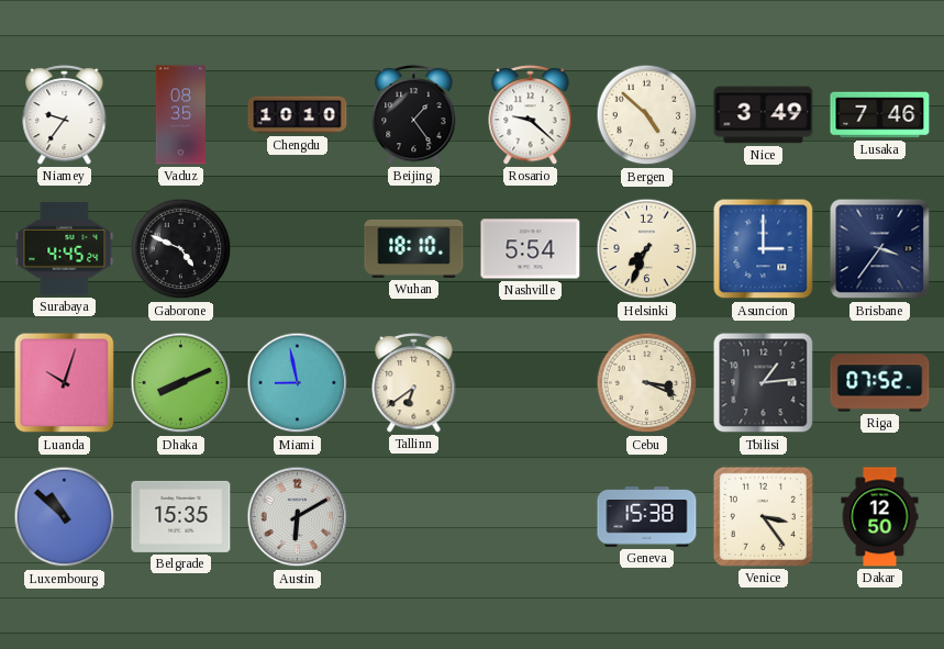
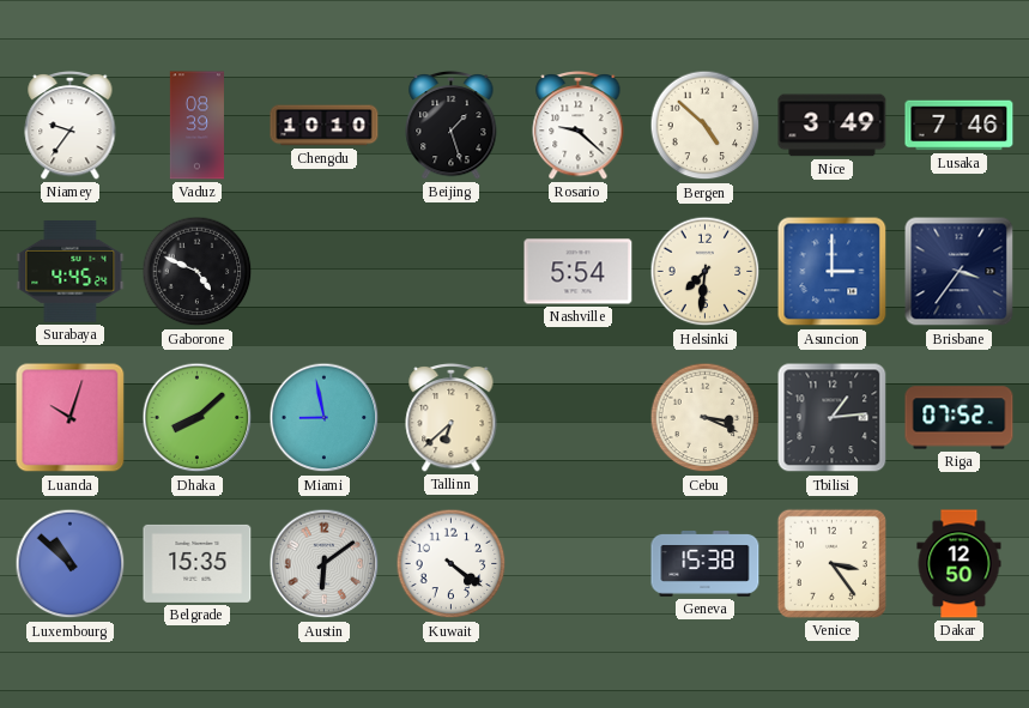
Vaduz: 08:35 -> 08:39 (196, 126)
Beijing: 1:24 -> 1:27 (452, 125)
Wuhan: 18:10 -> none (414, 248)
Helsinki: 7:34 -> 7:31 (706, 272)
Dhaka: 8:11 -> 8:08 (198, 418)
Tallinn: 6:39 -> 6:38 (452, 417)
Austin: 6:10 -> 6:09 (325, 564)
Kuwait: none -> 4:21 (452, 564)
